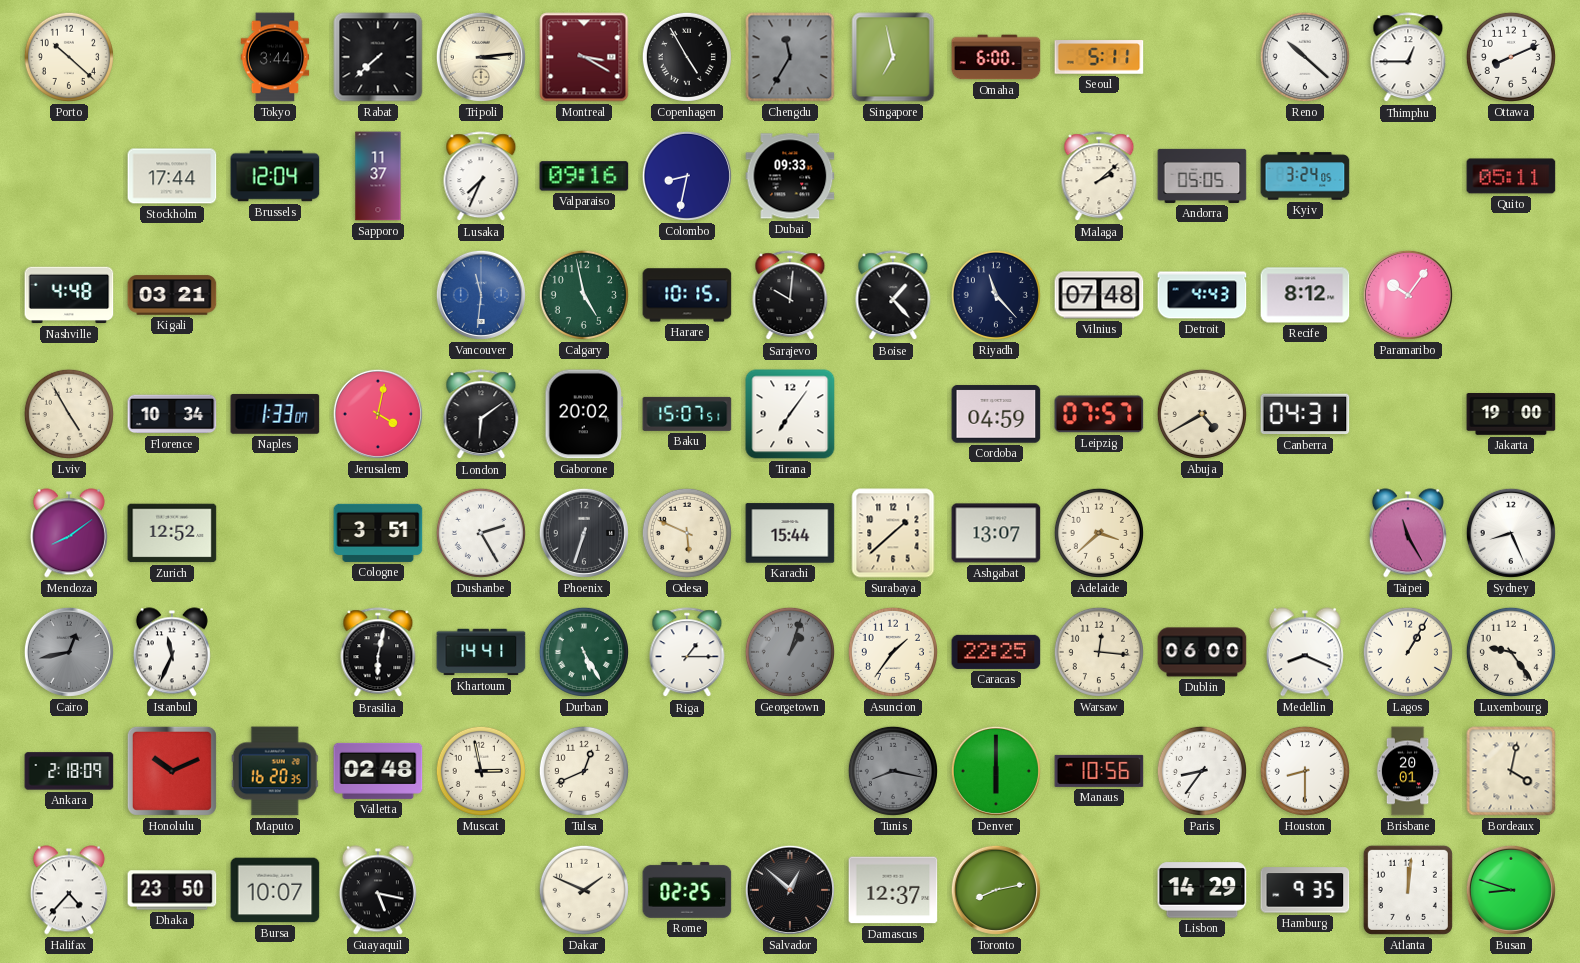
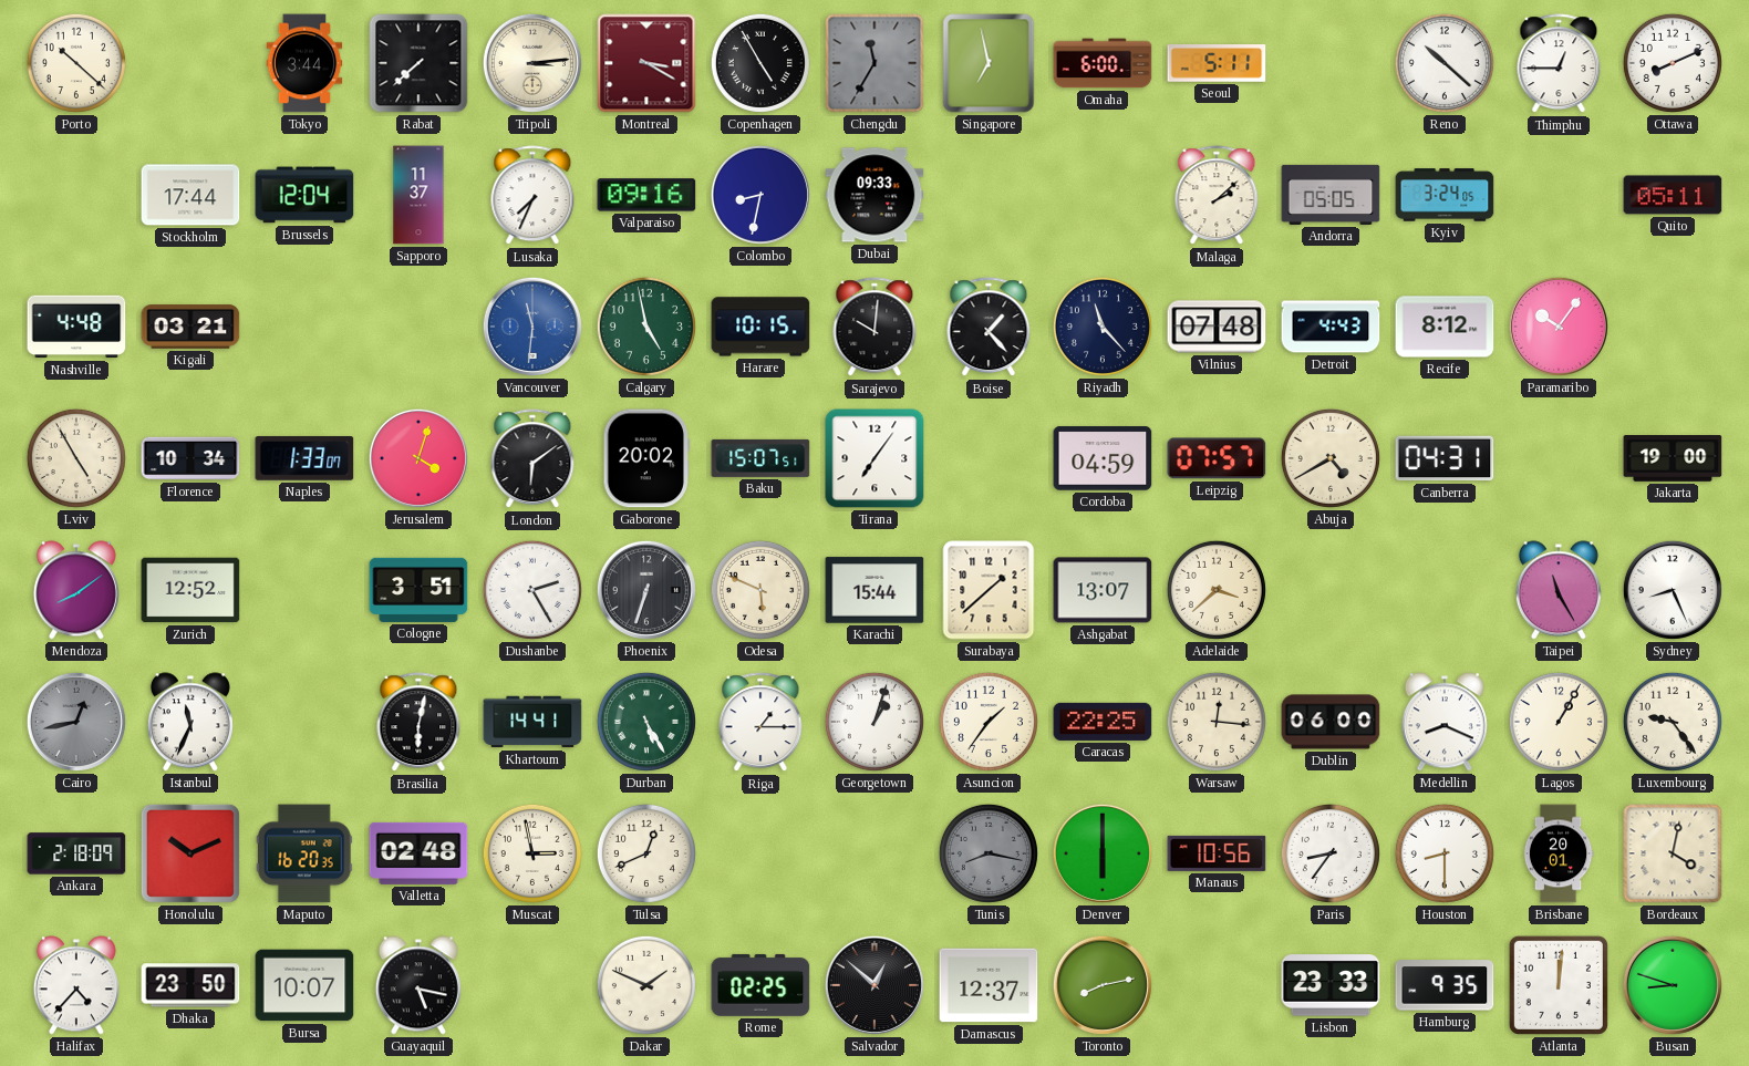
Jerusalem: 4:02 -> 4:03 (418, 458)
Georgetown dial: grey -> white (874, 722)
Lisbon: 14:29 -> 23:33 (1331, 985)
